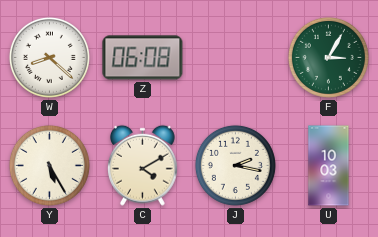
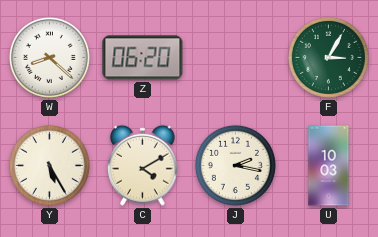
Z: 06:08 -> 06:20 (143, 58)
